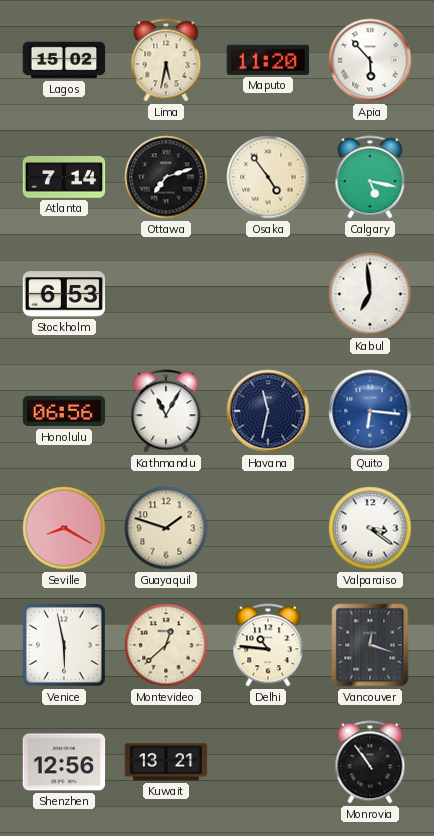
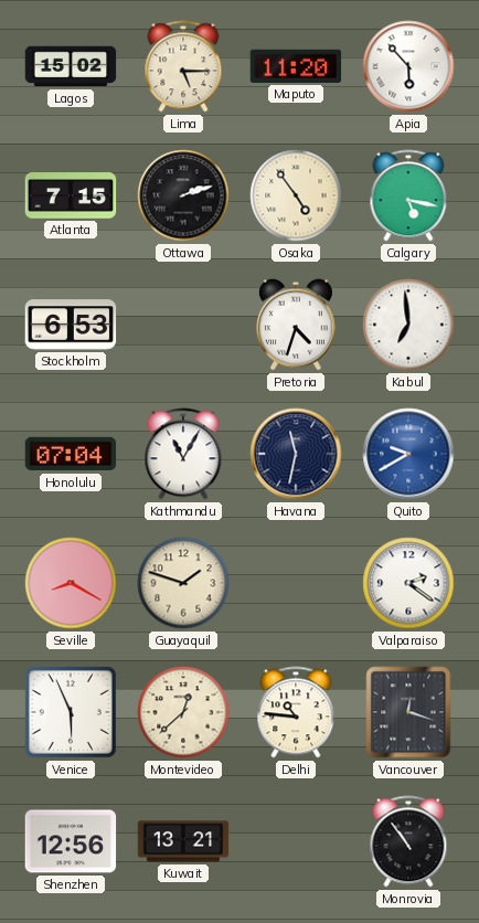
Lima: 5:32 -> 5:15 (183, 66)
Atlanta: 7:14 -> 7:15 (71, 195)
Ottawa: 7:12 -> 2:12 (183, 195)
Pretoria: none -> 4:33 (296, 325)
Honolulu: 06:56 -> 07:04 (71, 454)
Quito: 6:16 -> 9:40 (408, 454)
Valparaiso: 3:21 -> 2:21 (408, 583)
Venice: 5:58 -> 5:56 (71, 712)
